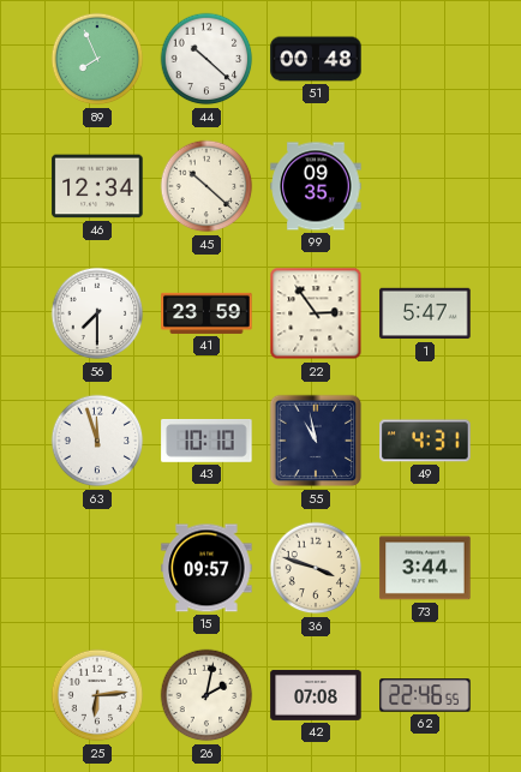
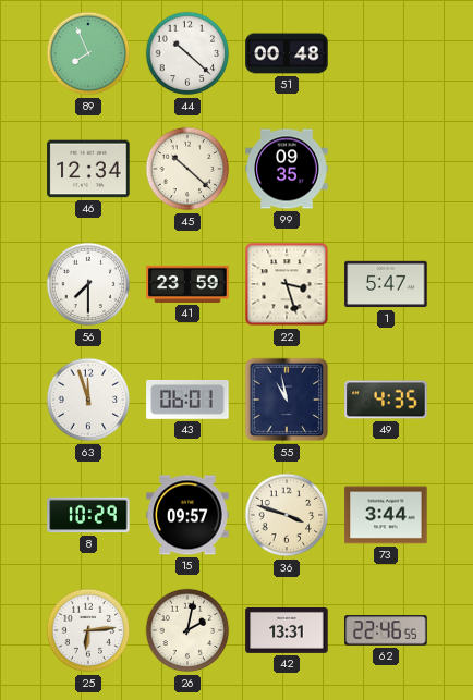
22: 2:54 -> 3:27 (287, 284)
43: 10:10 -> 06:01 (187, 401)
49: 4:31 -> 4:35 (386, 400)
8: none -> 10:29 (88, 515)
42: 07:08 -> 13:31 (287, 630)
